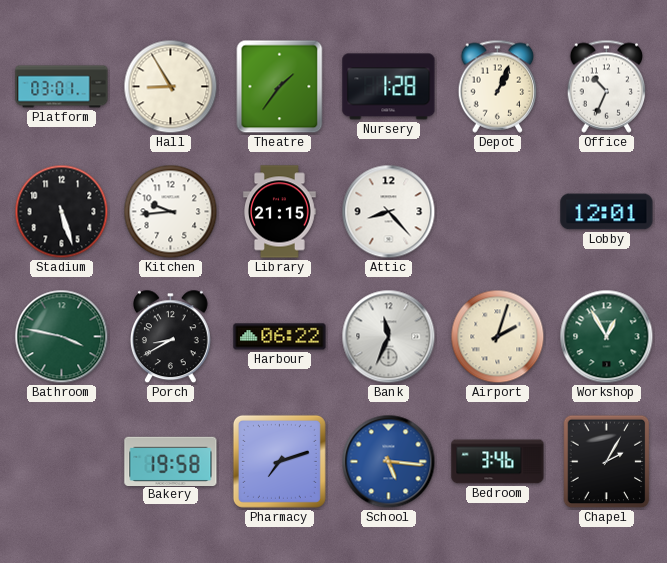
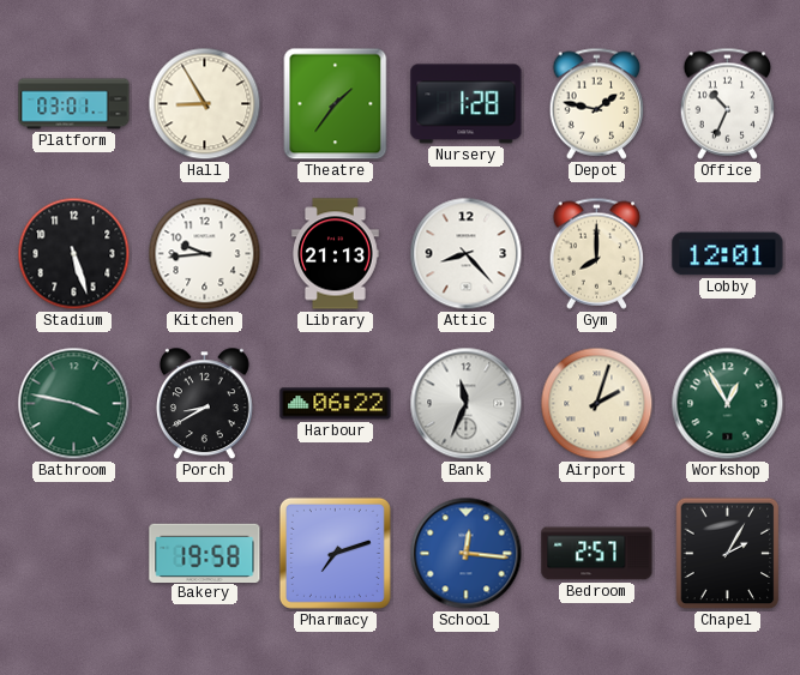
Depot: 1:04 -> 1:47 (597, 103)
Library: 21:15 -> 21:13 (336, 254)
Gym: none -> 8:00 (597, 253)
School: 5:16 -> 12:16 (467, 554)
Bedroom: 3:46 -> 2:57 (597, 554)
